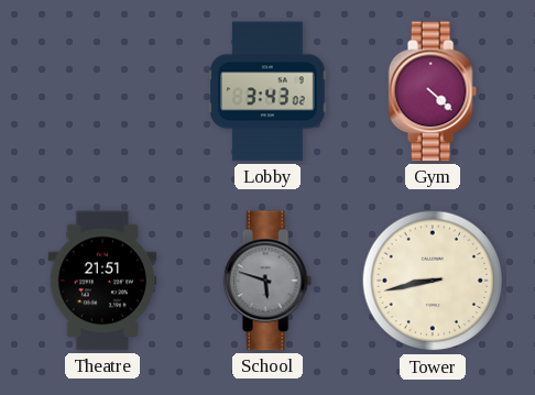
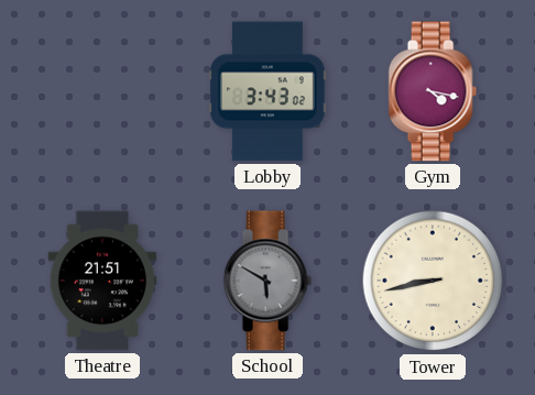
Gym: 4:22 -> 4:17 (433, 91)
School: 5:48 -> 5:50 (267, 281)
